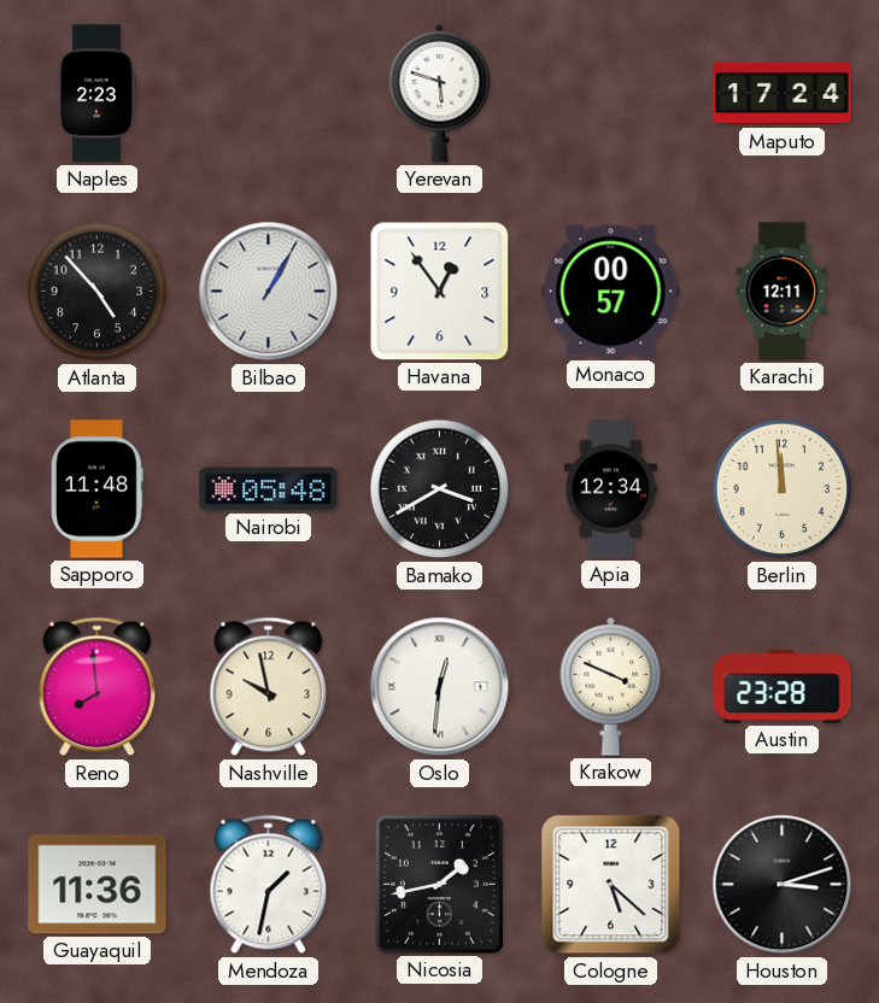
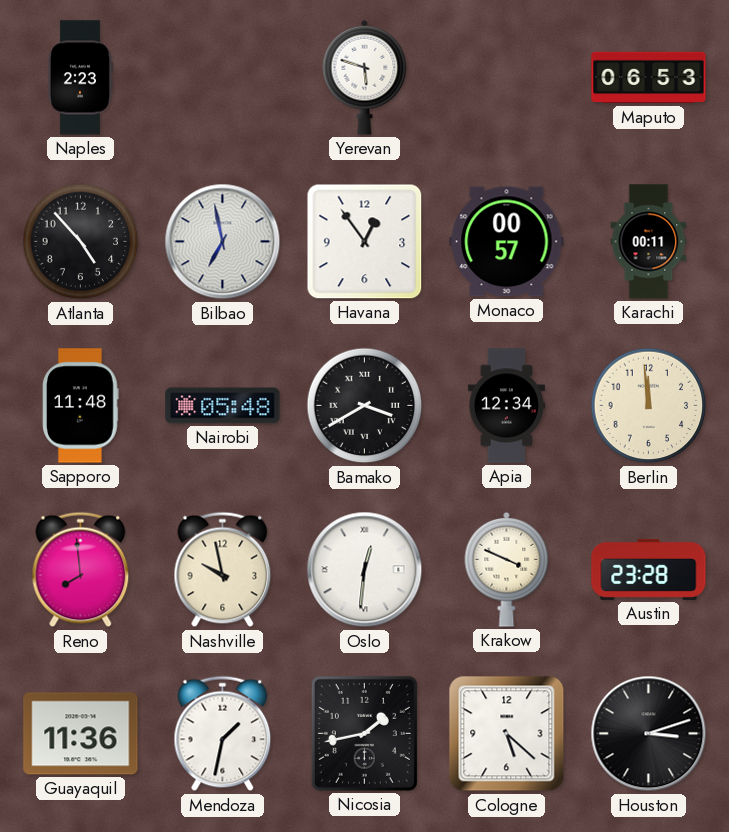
Maputo: 17:24 -> 06:53 (649, 78)
Bilbao: 1:05 -> 6:58 (223, 242)
Karachi: 12:11 -> 00:11 (649, 242)
